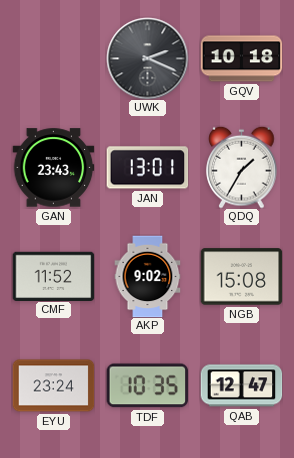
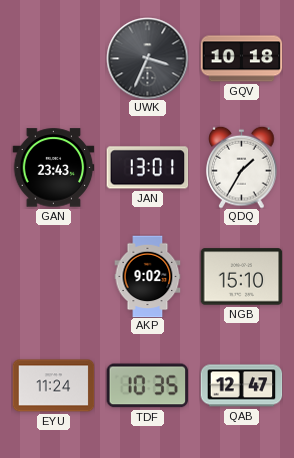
UWK: 2:19 -> 3:34 (147, 58)
CMF: 11:52 -> none (53, 276)
NGB: 15:08 -> 15:10 (241, 277)
EYU: 23:24 -> 11:24 (53, 386)
